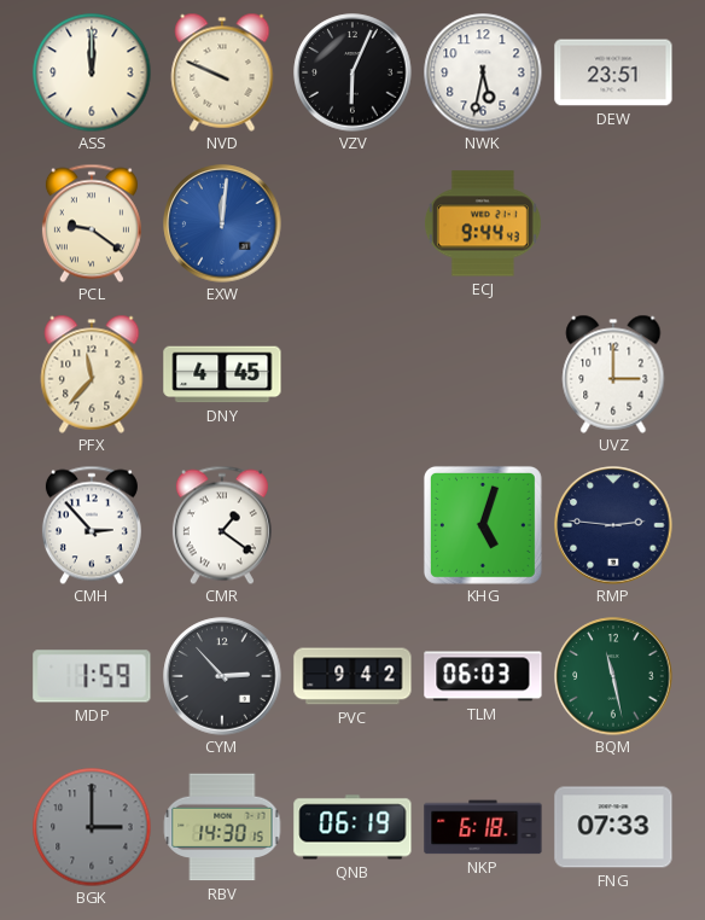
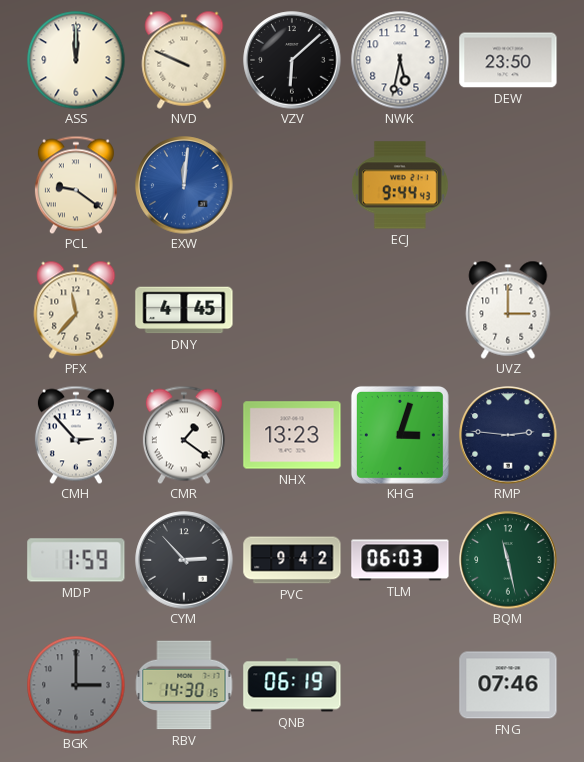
VZV: 6:04 -> 6:08 (292, 60)
DEW: 23:51 -> 23:50 (508, 60)
NHX: none -> 13:23 (292, 435)
KHG: 5:03 -> 3:03 (400, 435)
NKP: 6:18 -> none (483, 827)
FNG: 07:33 -> 07:46 (508, 685)
